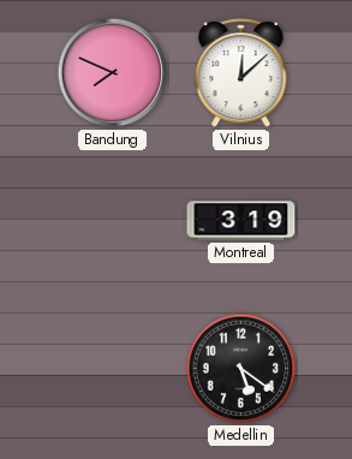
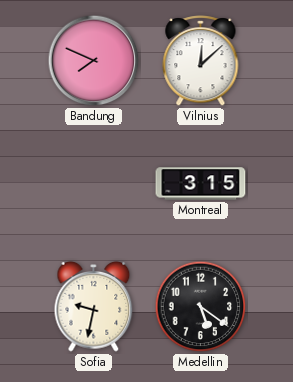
Montreal: 3:19 -> 3:15 (201, 184)
Sofia: none -> 9:32 (94, 307)
